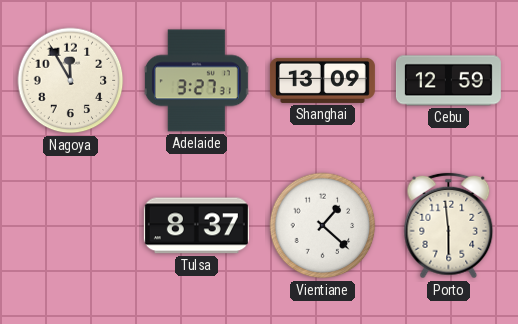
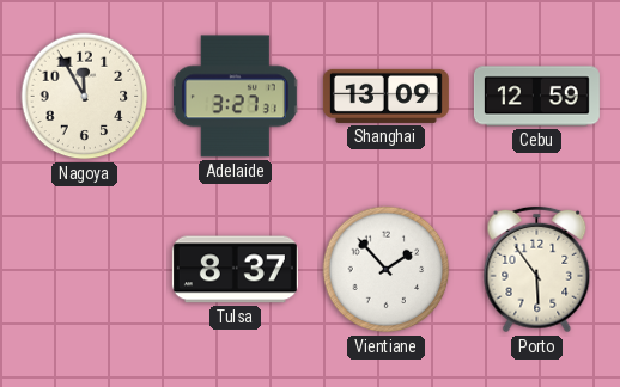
Vientiane: 1:22 -> 1:53 (387, 270)
Porto: 5:59 -> 5:54 (537, 270)
